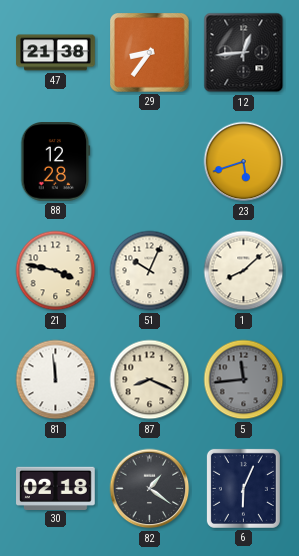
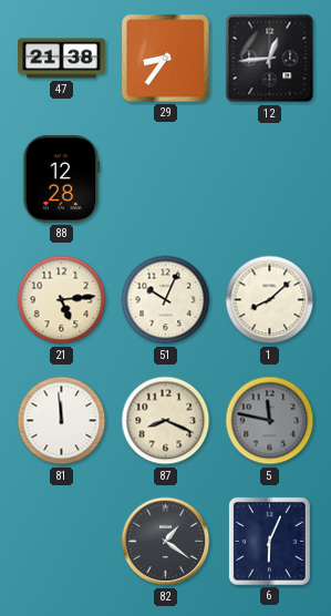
23: 5:42 -> none (244, 162)
21: 3:47 -> 5:14 (62, 300)
5: 11:44 -> 11:47 (270, 421)
30: 02:18 -> none (56, 488)
